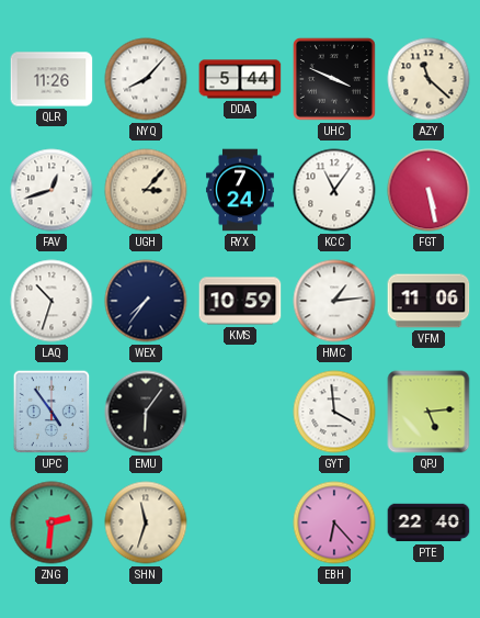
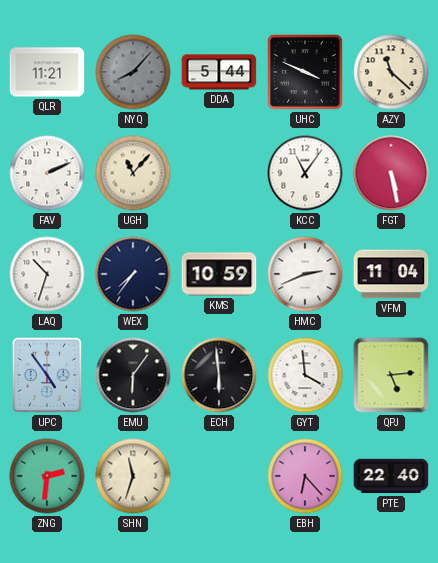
QLR: 11:26 -> 11:21 (47, 72)
NYQ dial: white -> grey (133, 72)
FAV: 12:42 -> 2:11 (47, 173)
UGH: 3:07 -> 11:07 (133, 173)
RYX: 7:24 -> none (241, 190)
HMC: 1:14 -> 2:41 (305, 274)
VFM: 11:06 -> 11:04 (391, 274)
ECH: none -> 5:59 (219, 375)
